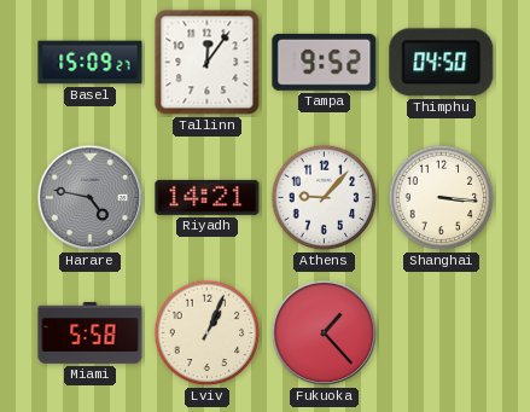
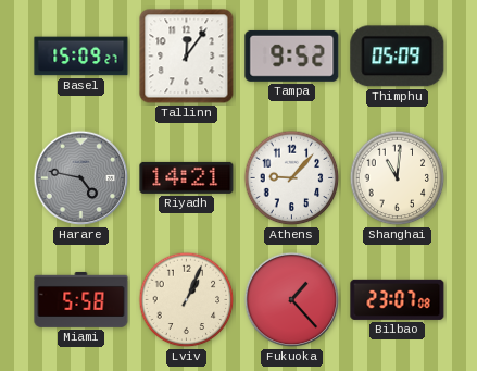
Thimphu: 04:50 -> 05:09 (398, 57)
Shanghai: 3:16 -> 11:01 (398, 178)
Bilbao: none -> 23:07 (398, 299)
